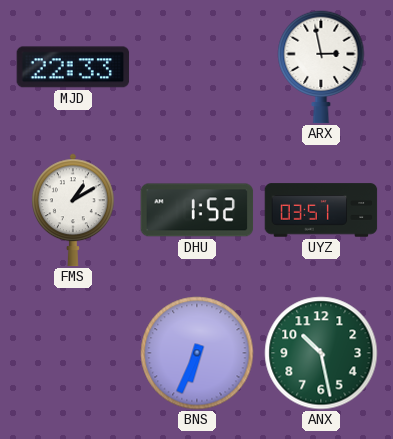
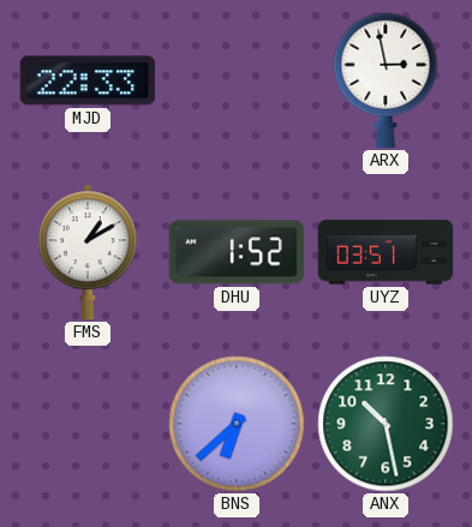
BNS: 6:34 -> 6:38 (237, 424)
